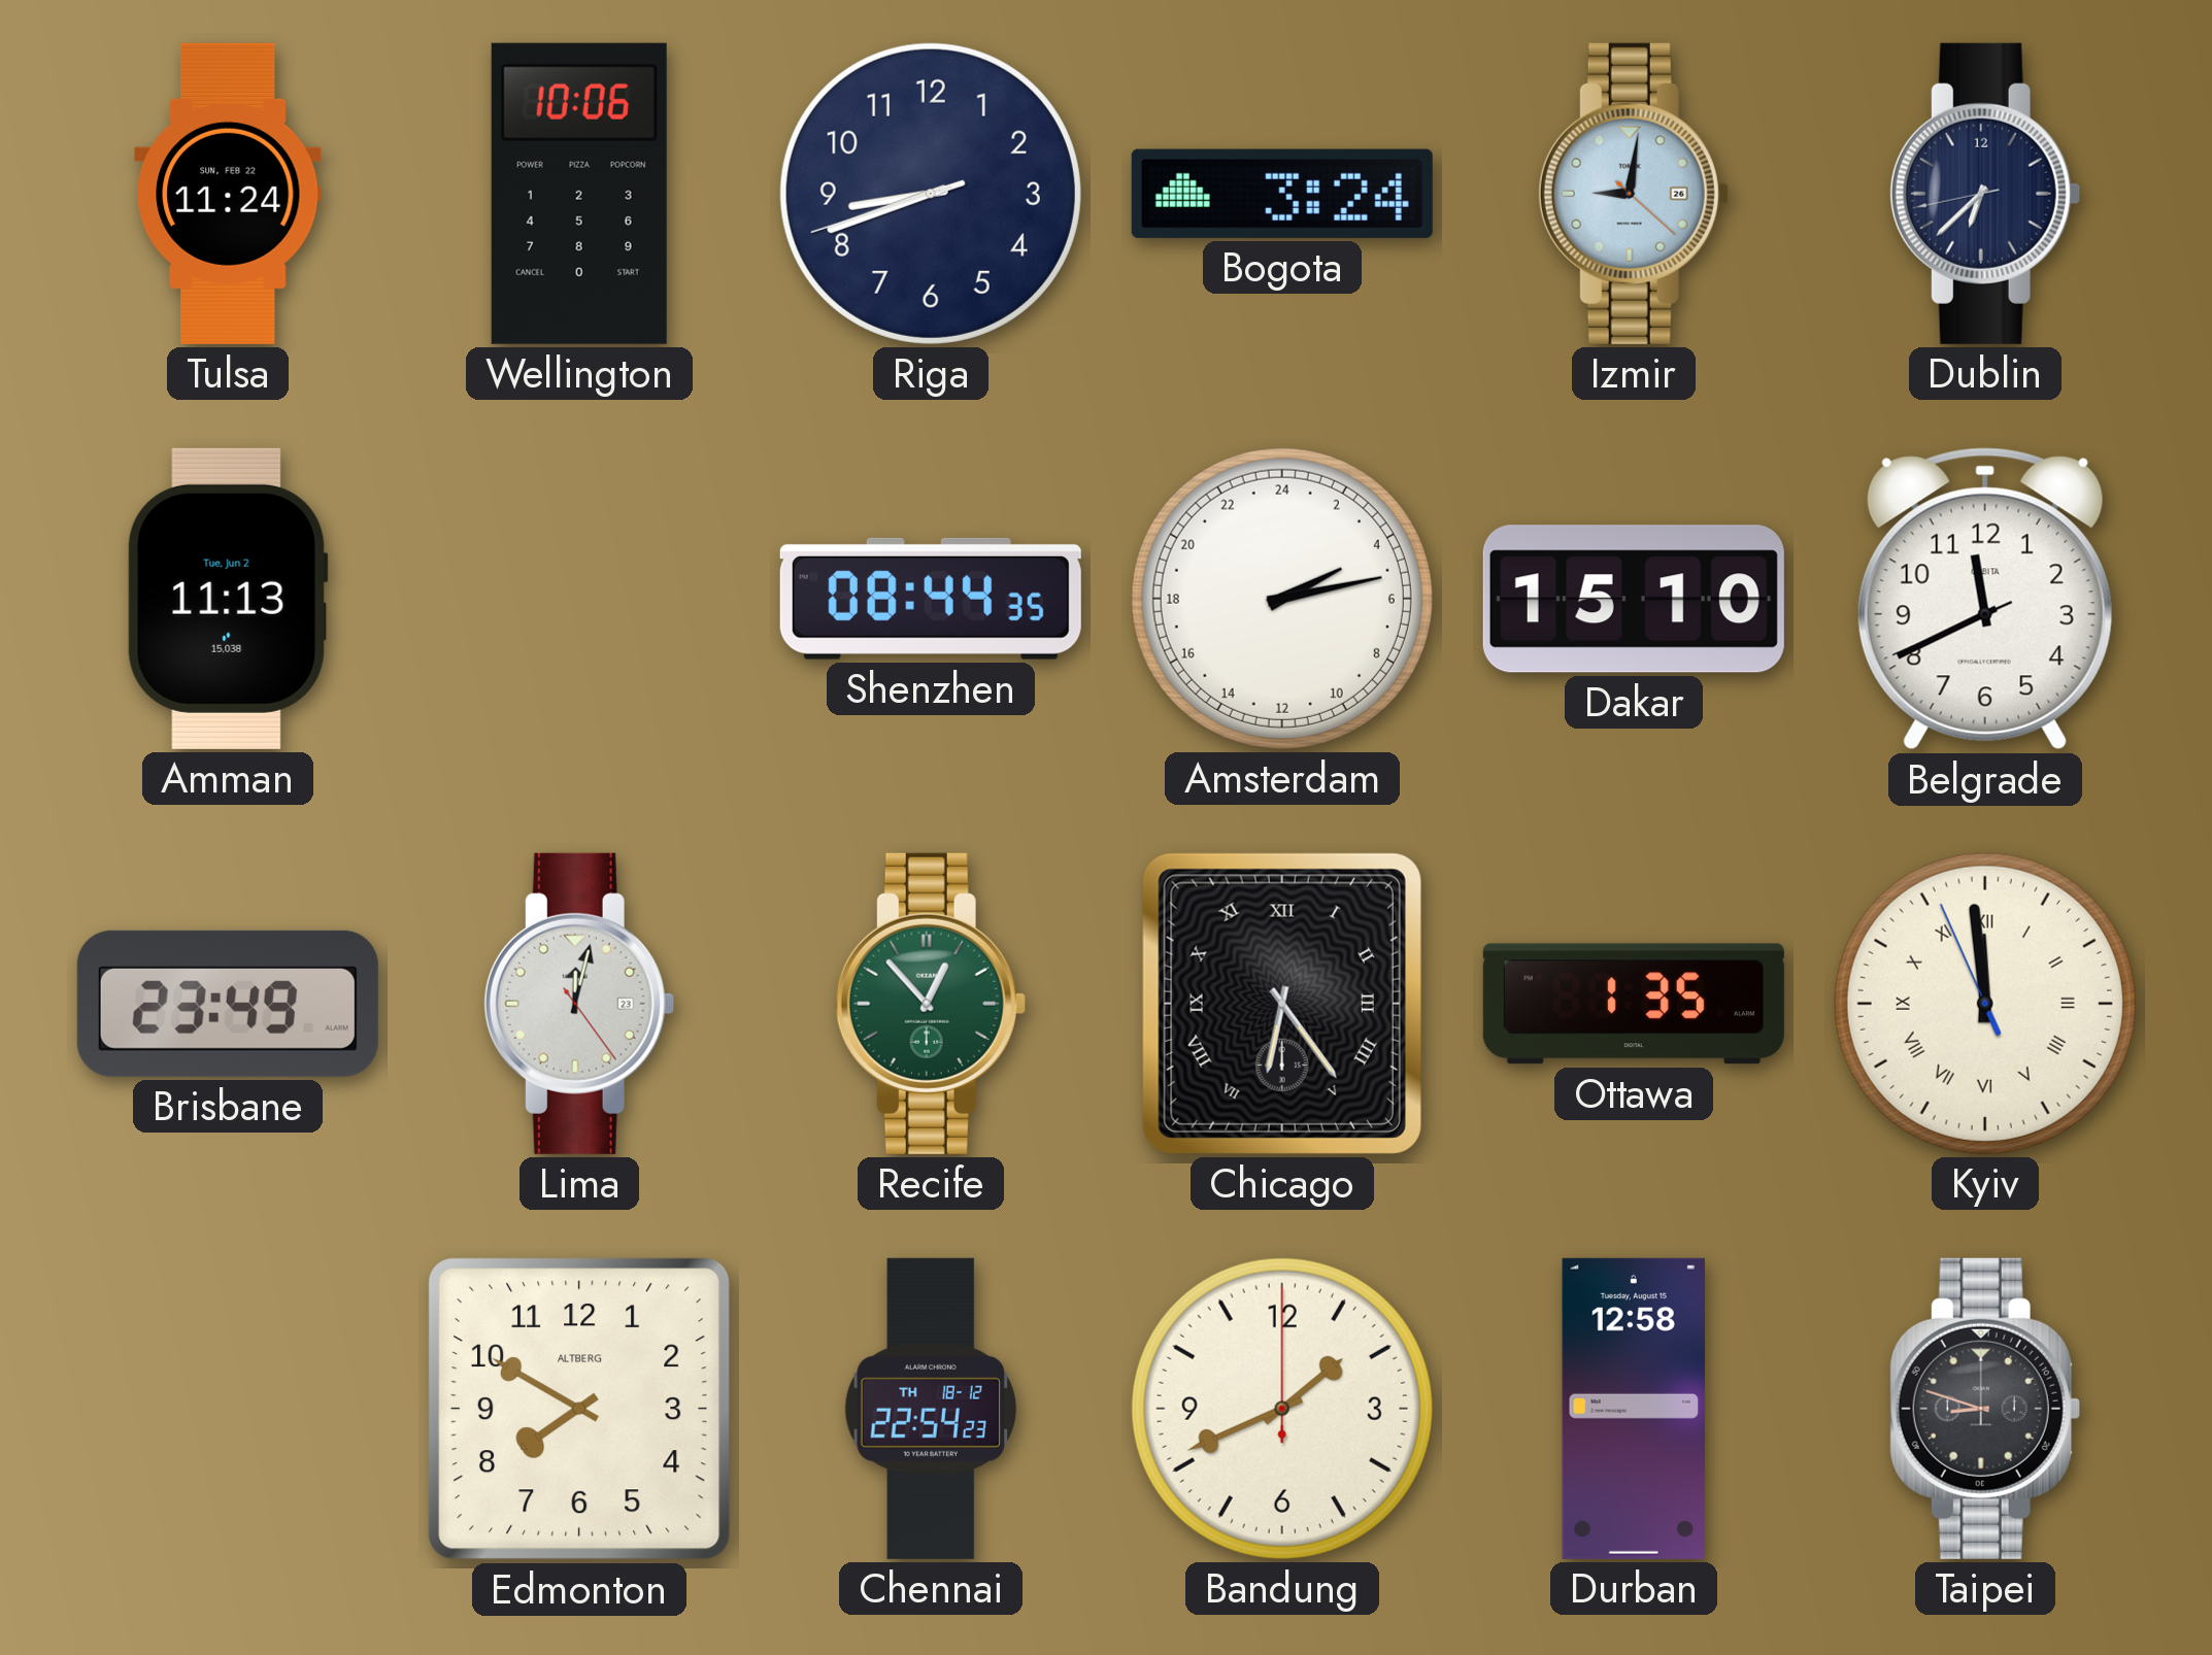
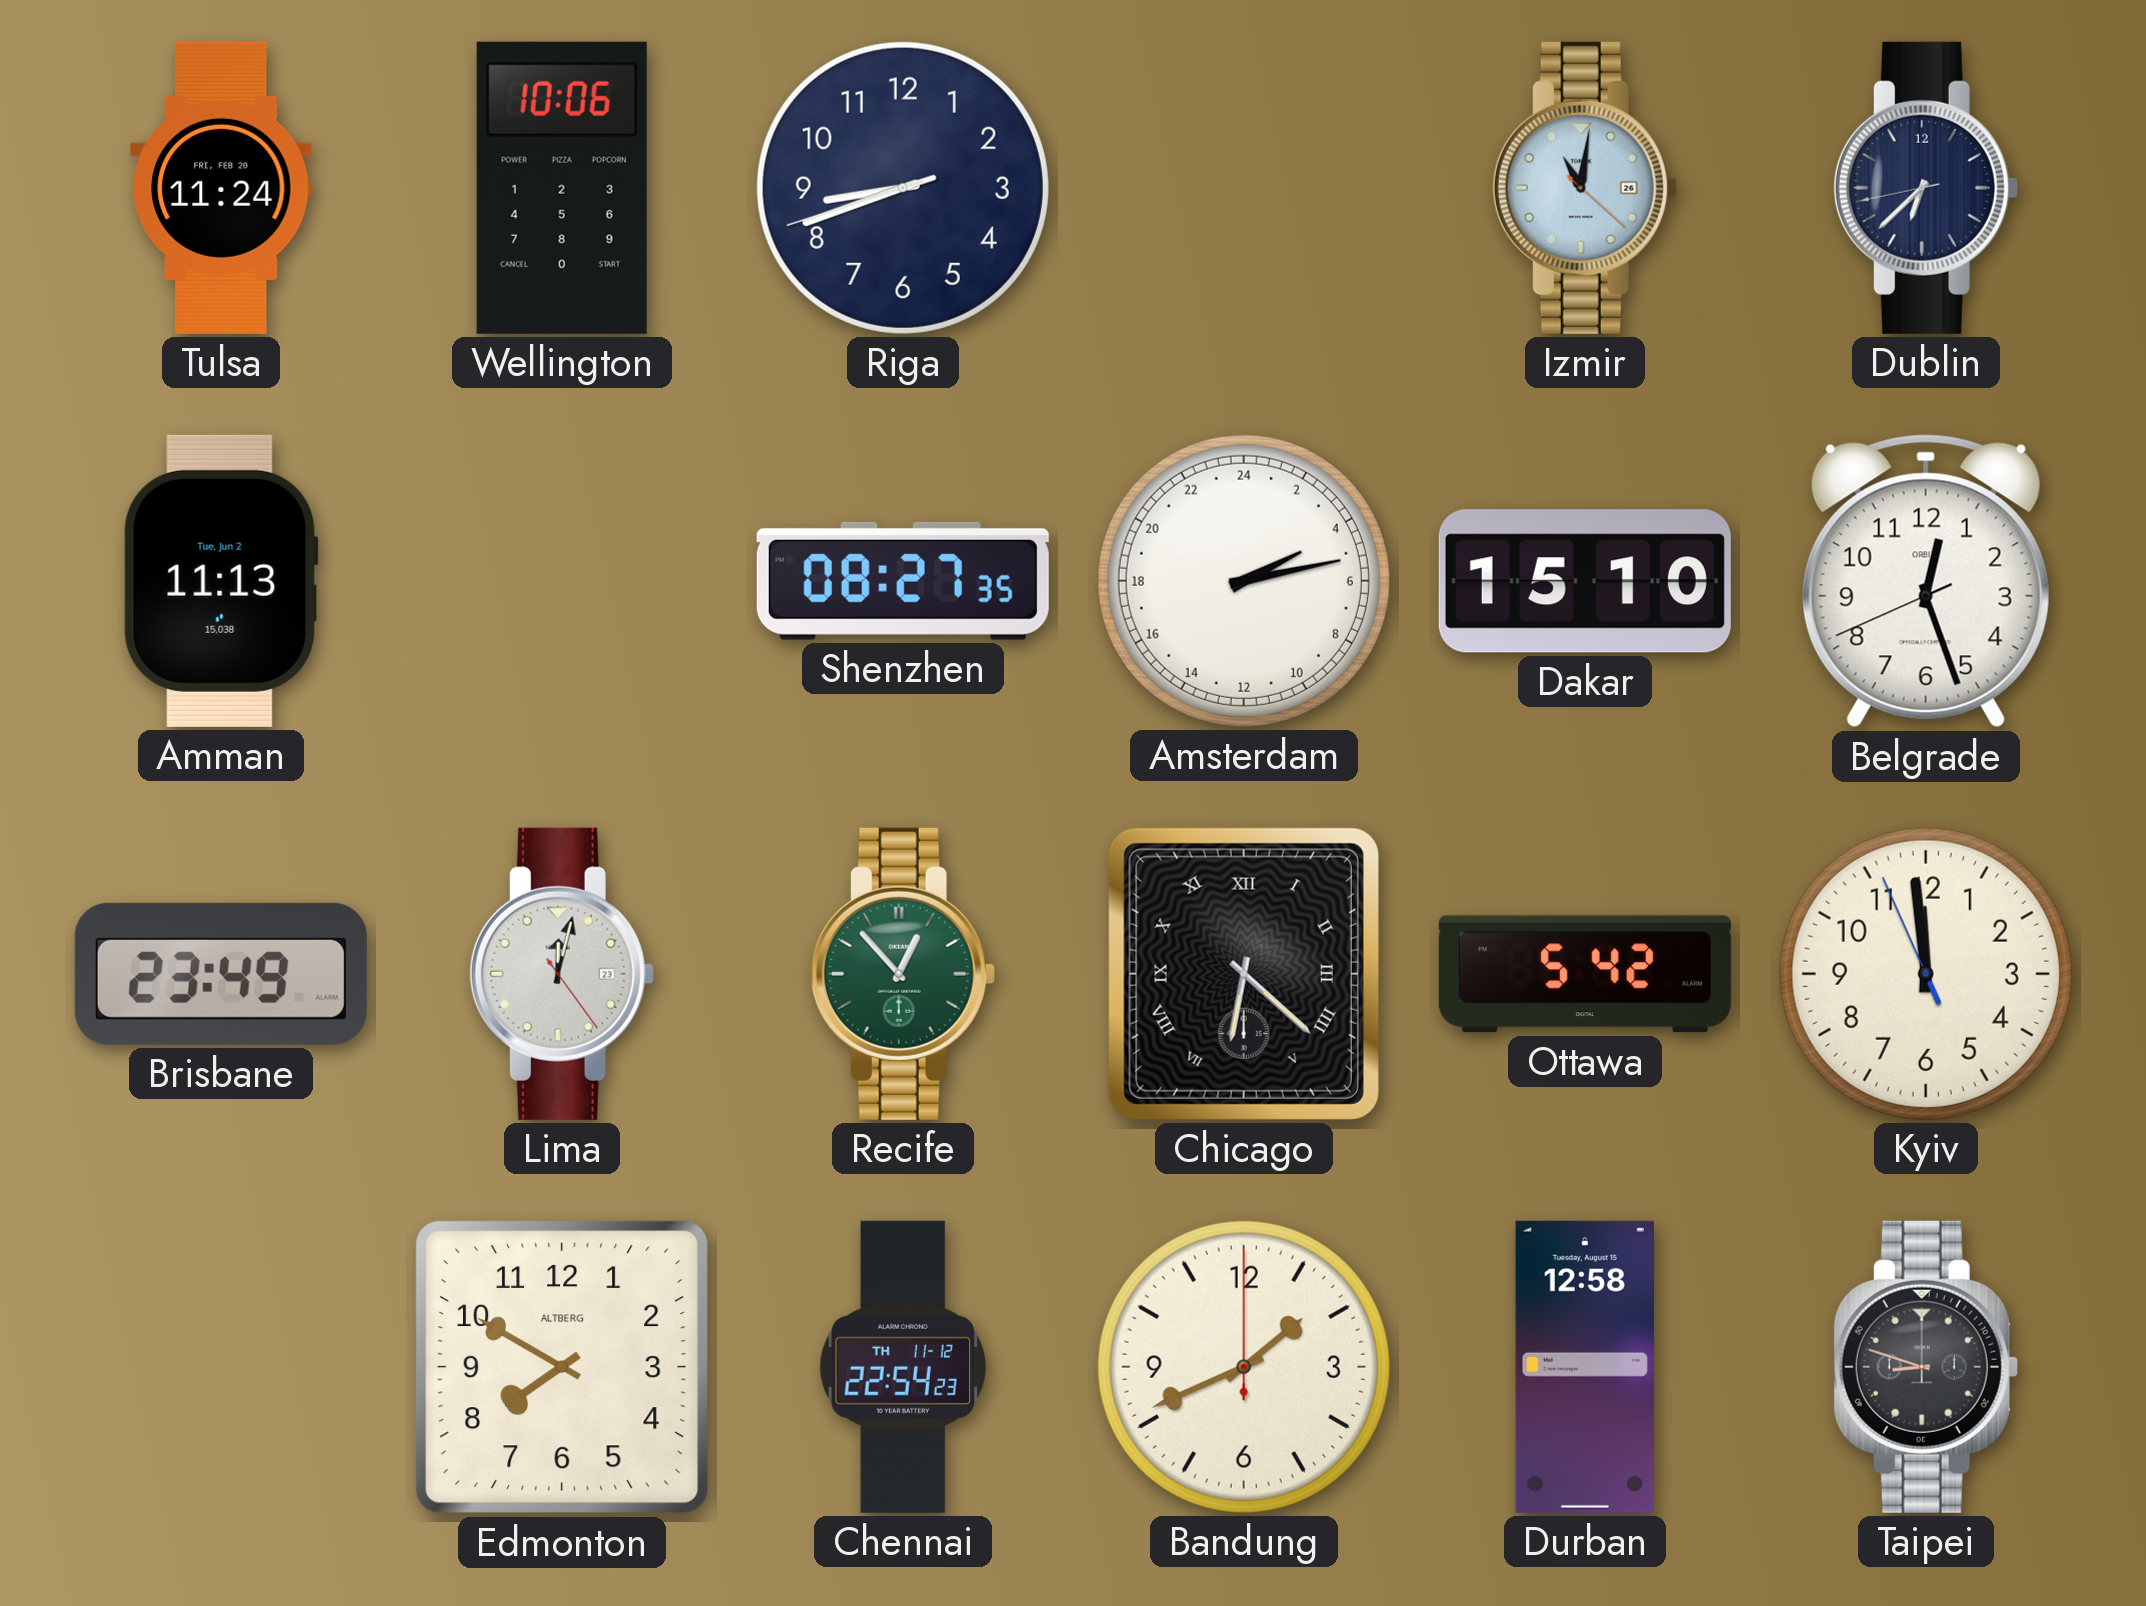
Tulsa date: SUN, FEB 22 -> FRI, FEB 20 (221, 188)
Bogota: 3:24 -> none (1282, 194)
Izmir: 9:01 -> 11:01 (1585, 188)
Shenzhen: 08:44 -> 08:27 (903, 581)
Belgrade: 11:40 -> 12:26 (1926, 581)
Chicago: 6:24 -> 6:22 (1244, 974)
Ottawa: 1:35 -> 5:42 (1585, 974)
Kyiv numerals: Roman -> Arabic (1926, 974)
Chennai date: TH 18-12 -> TH 11-12 (902, 1367)
